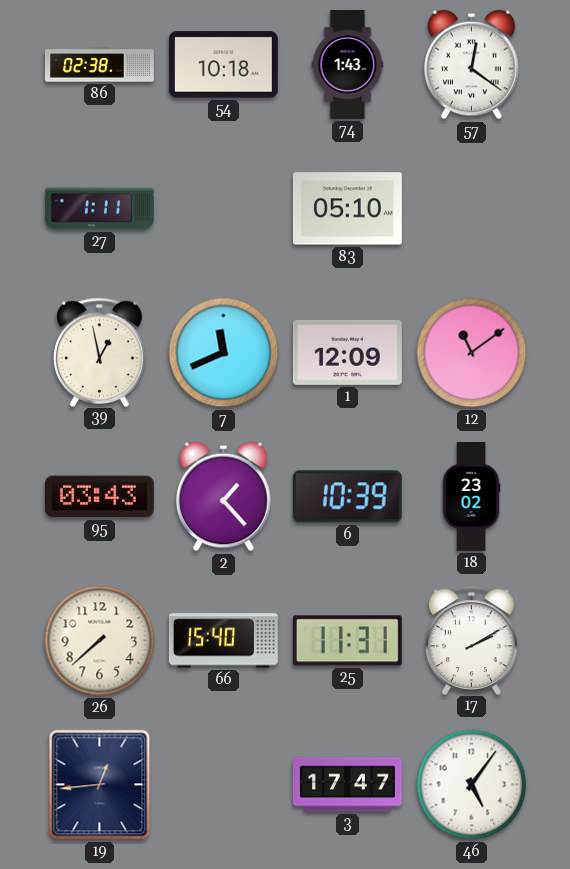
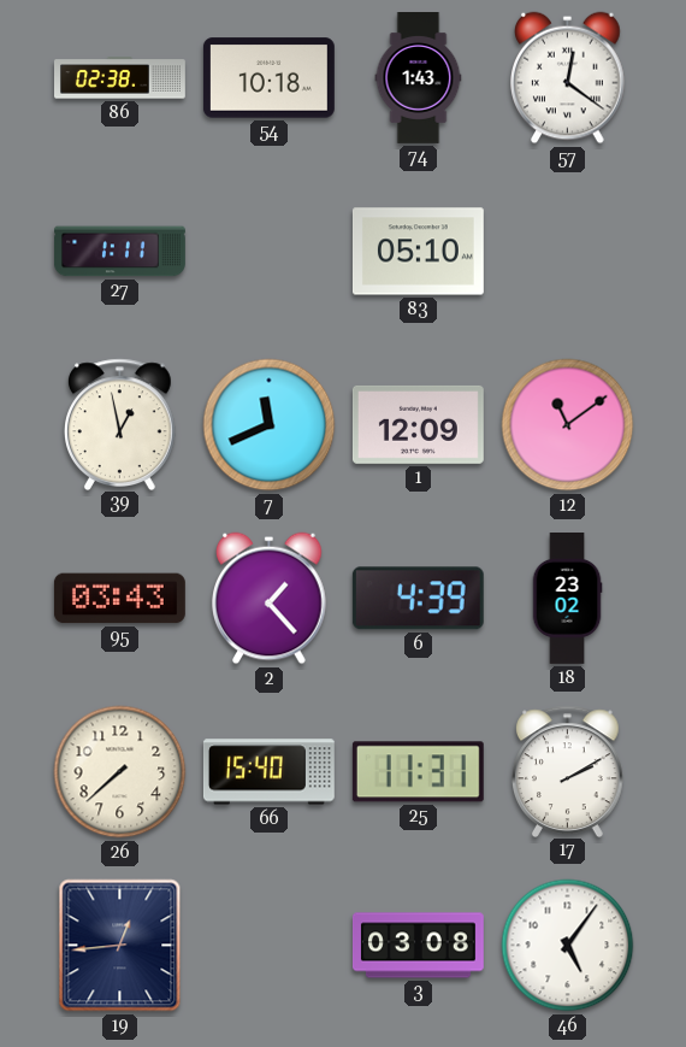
6: 10:39 -> 4:39 (418, 599)
3: 17:47 -> 03:08 (418, 946)
